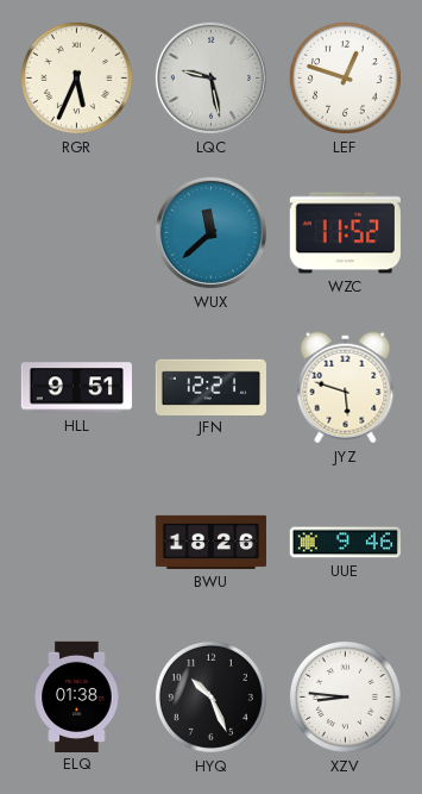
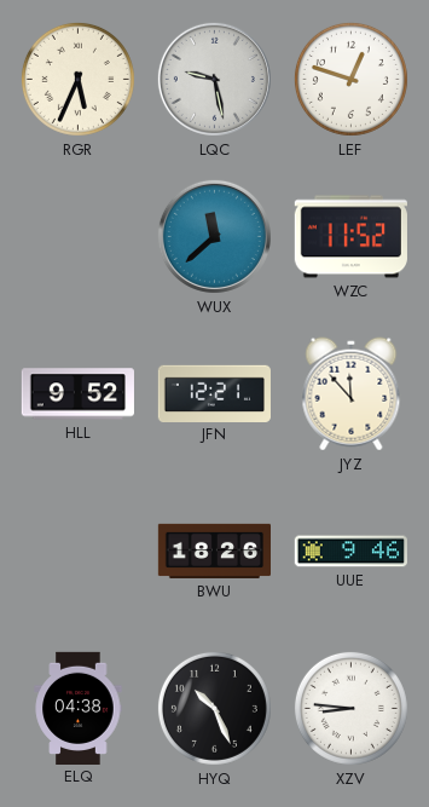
HLL: 9:51 -> 9:52 (77, 394)
JYZ: 5:48 -> 11:53 (352, 394)
ELQ: 01:38 -> 04:38 (79, 708)
